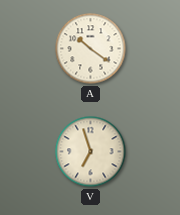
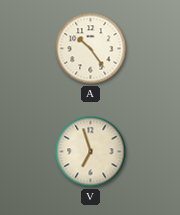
A: 10:21 -> 10:24 (91, 49)
